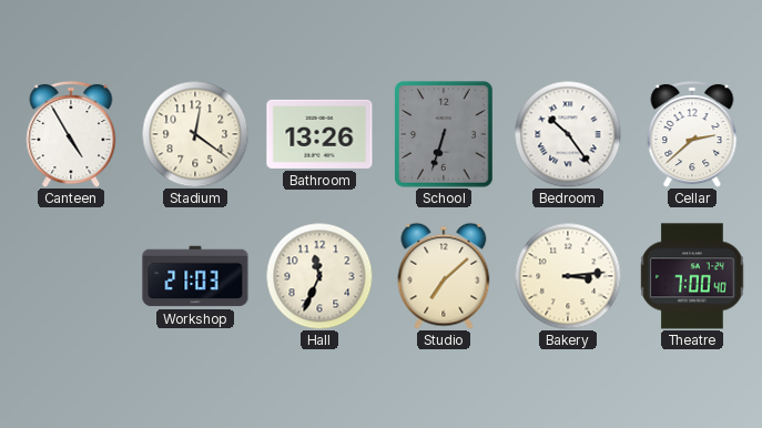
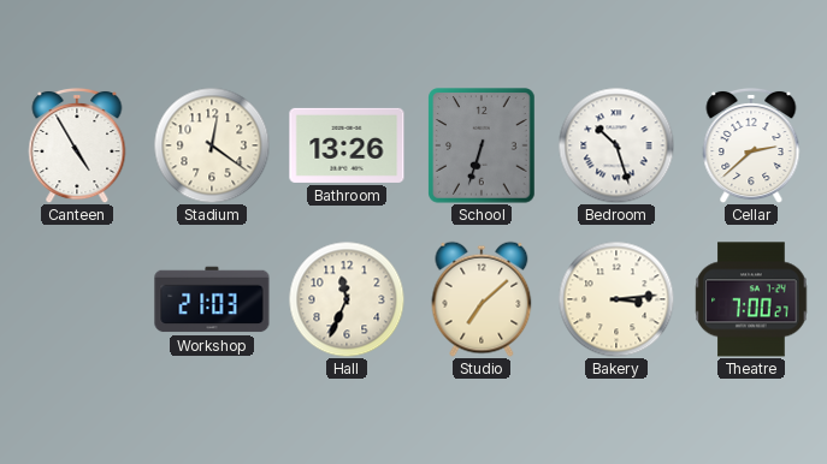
Bedroom: 10:24 -> 10:27 (616, 145)
Theatre: 7:00:40 -> 7:00:27 (751, 299)
